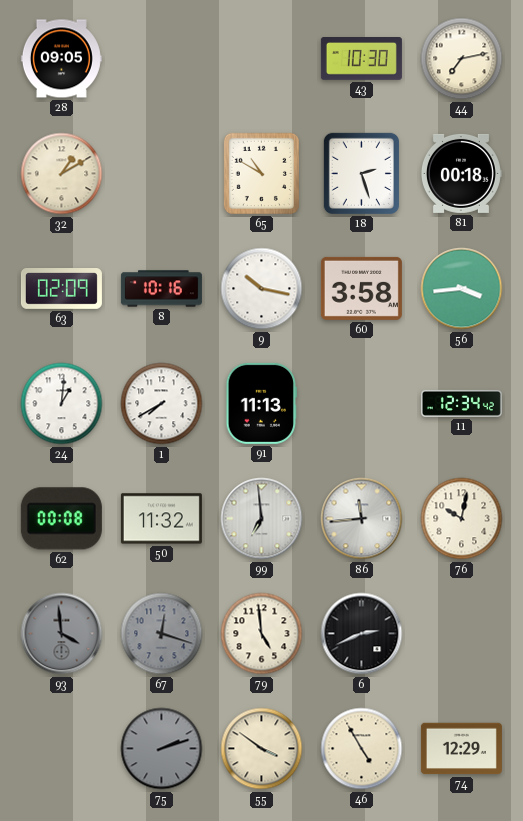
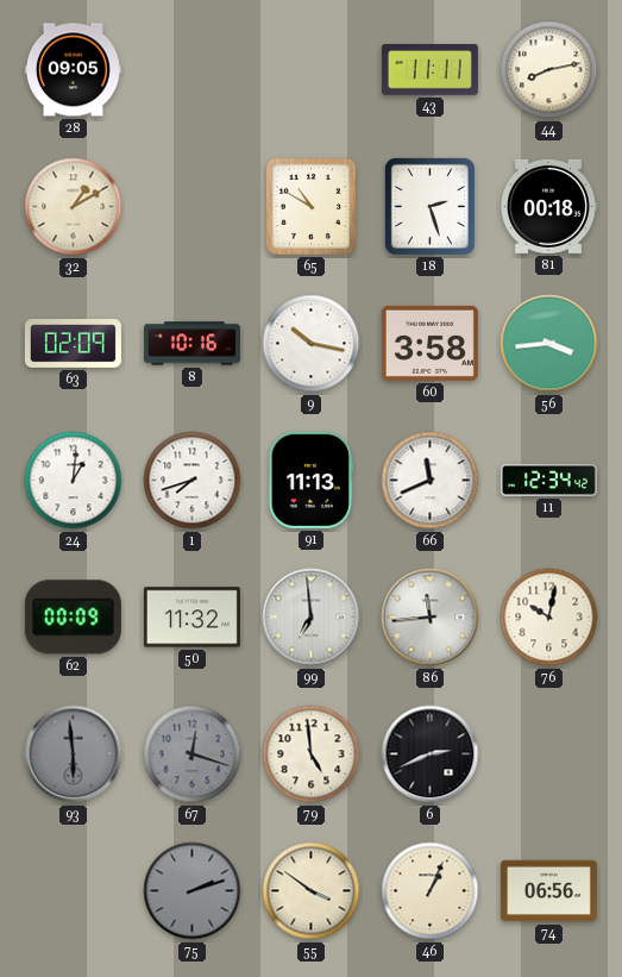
43: 10:30 -> 11:11 (429, 70)
44: 7:13 -> 8:13 (549, 70)
1: 7:40 -> 7:42 (193, 481)
66: none -> 11:41 (431, 481)
62: 00:08 -> 00:09 (73, 618)
93: 3:59 -> 5:59 (74, 754)
46: 4:55 -> 1:04 (431, 891)
74: 12:29 -> 06:56 (548, 891)
